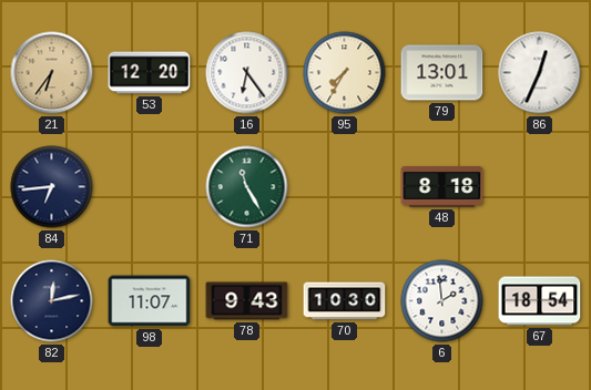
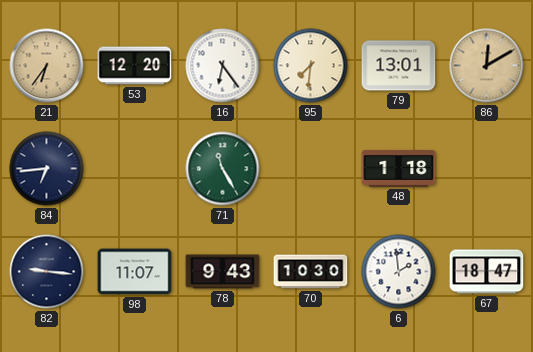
95: 7:35 -> 7:31 (311, 66)
86: 12:34 -> 12:10 (487, 66)
86 dial: white -> champagne (487, 66)
48: 8:18 -> 1:18 (399, 168)
82: 12:13 -> 9:16 (47, 272)
67: 18:54 -> 18:47 (487, 272)
